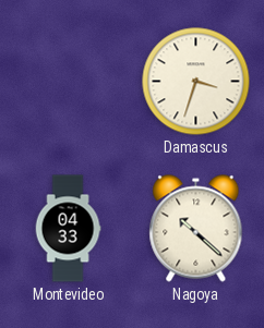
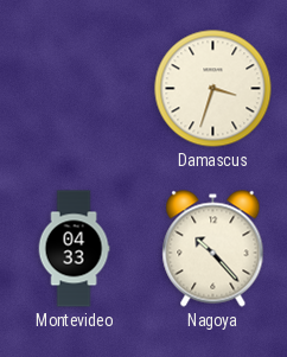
Nagoya: 10:22 -> 10:23 (213, 249)
